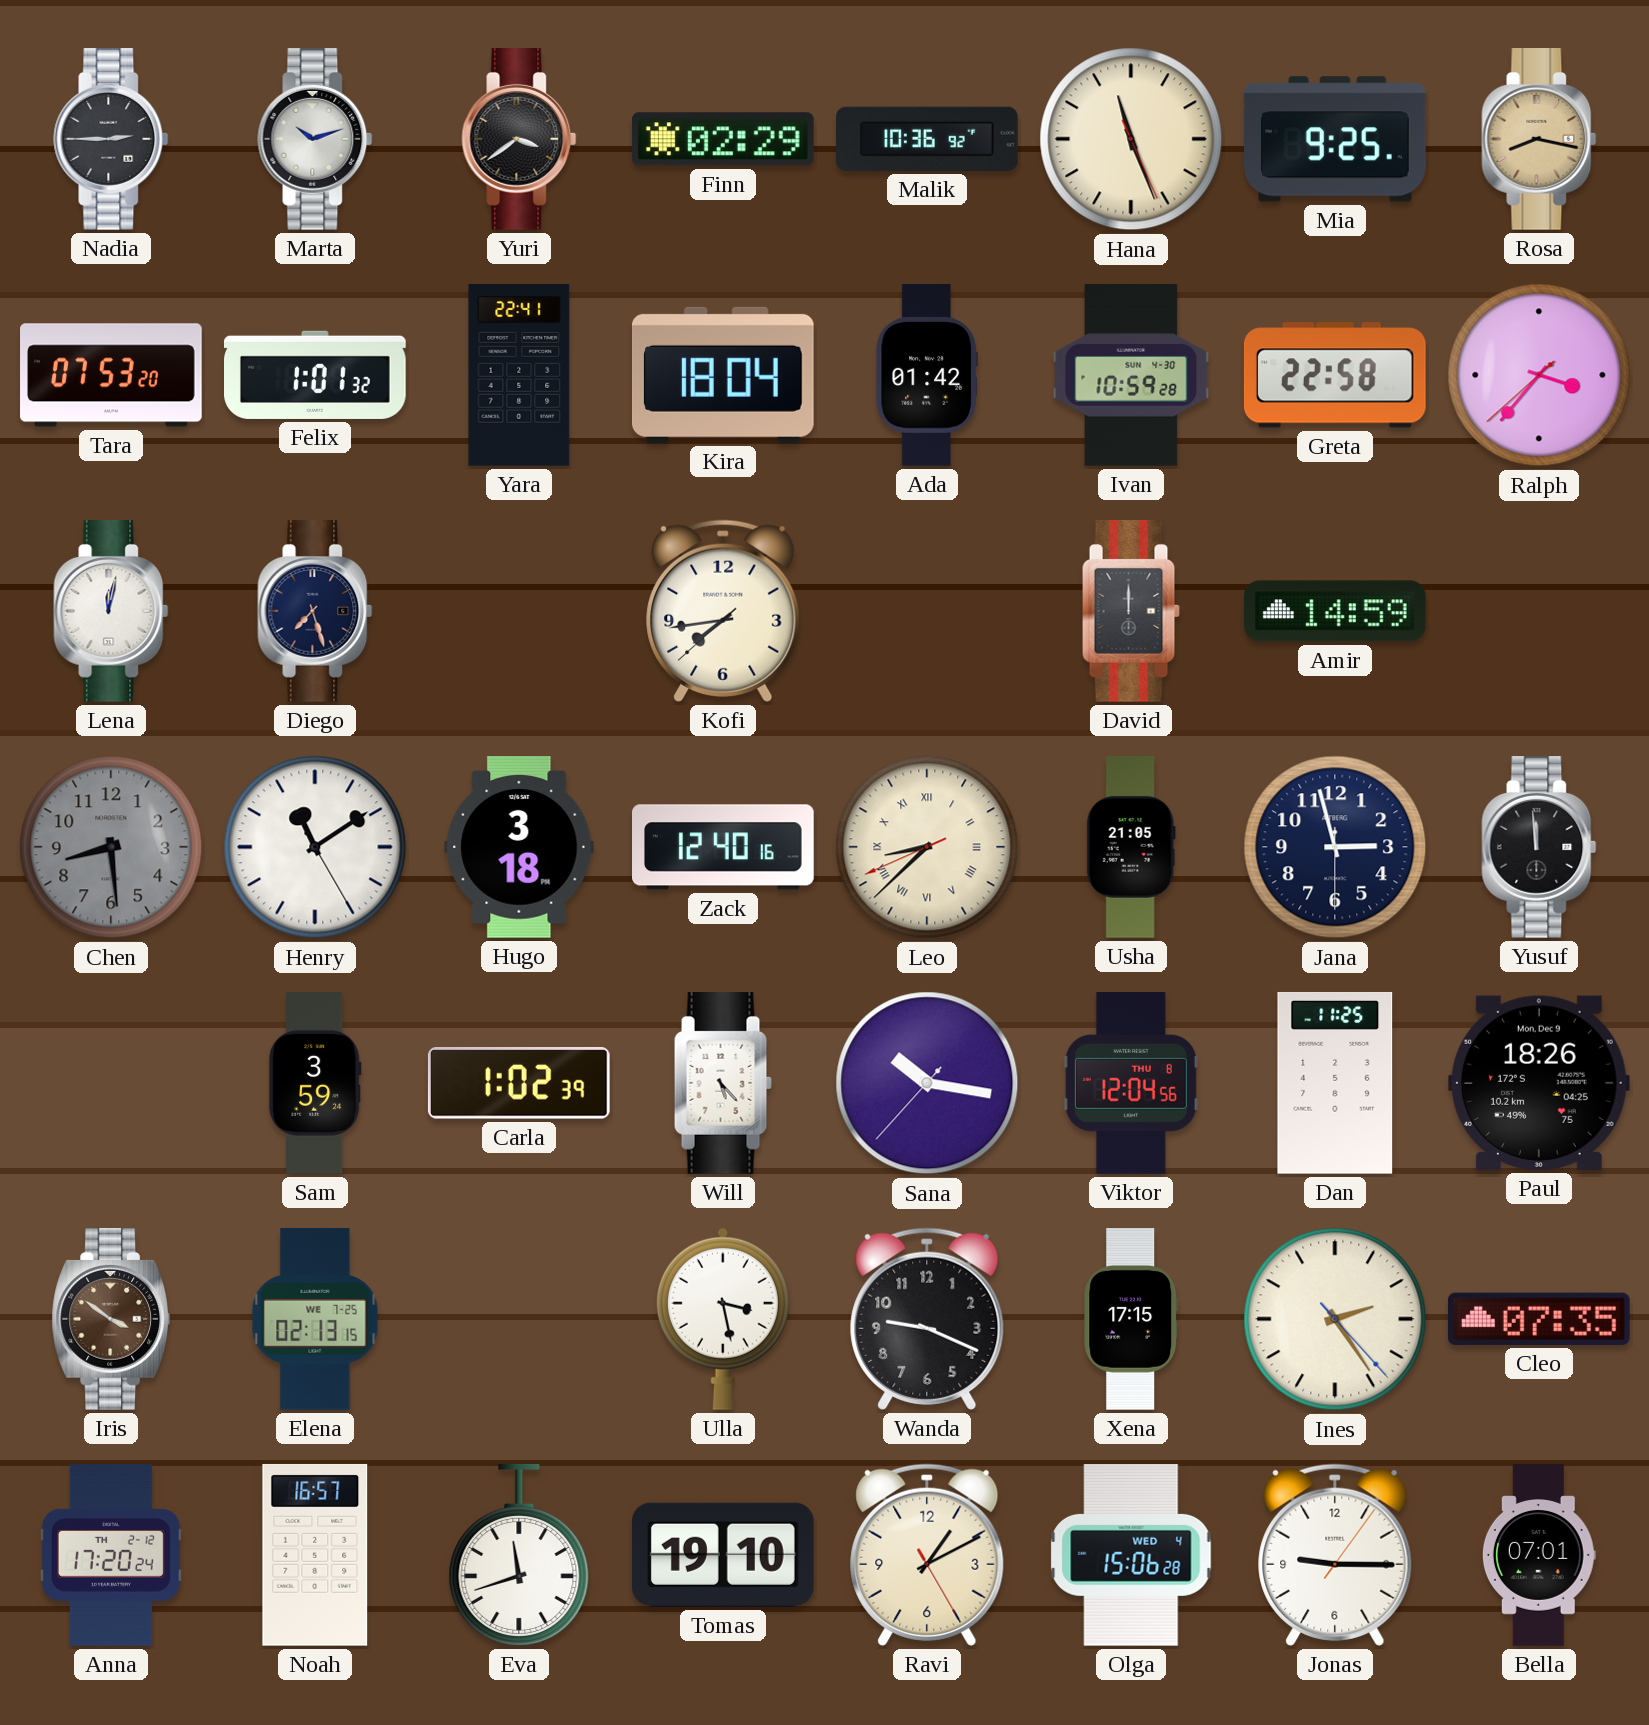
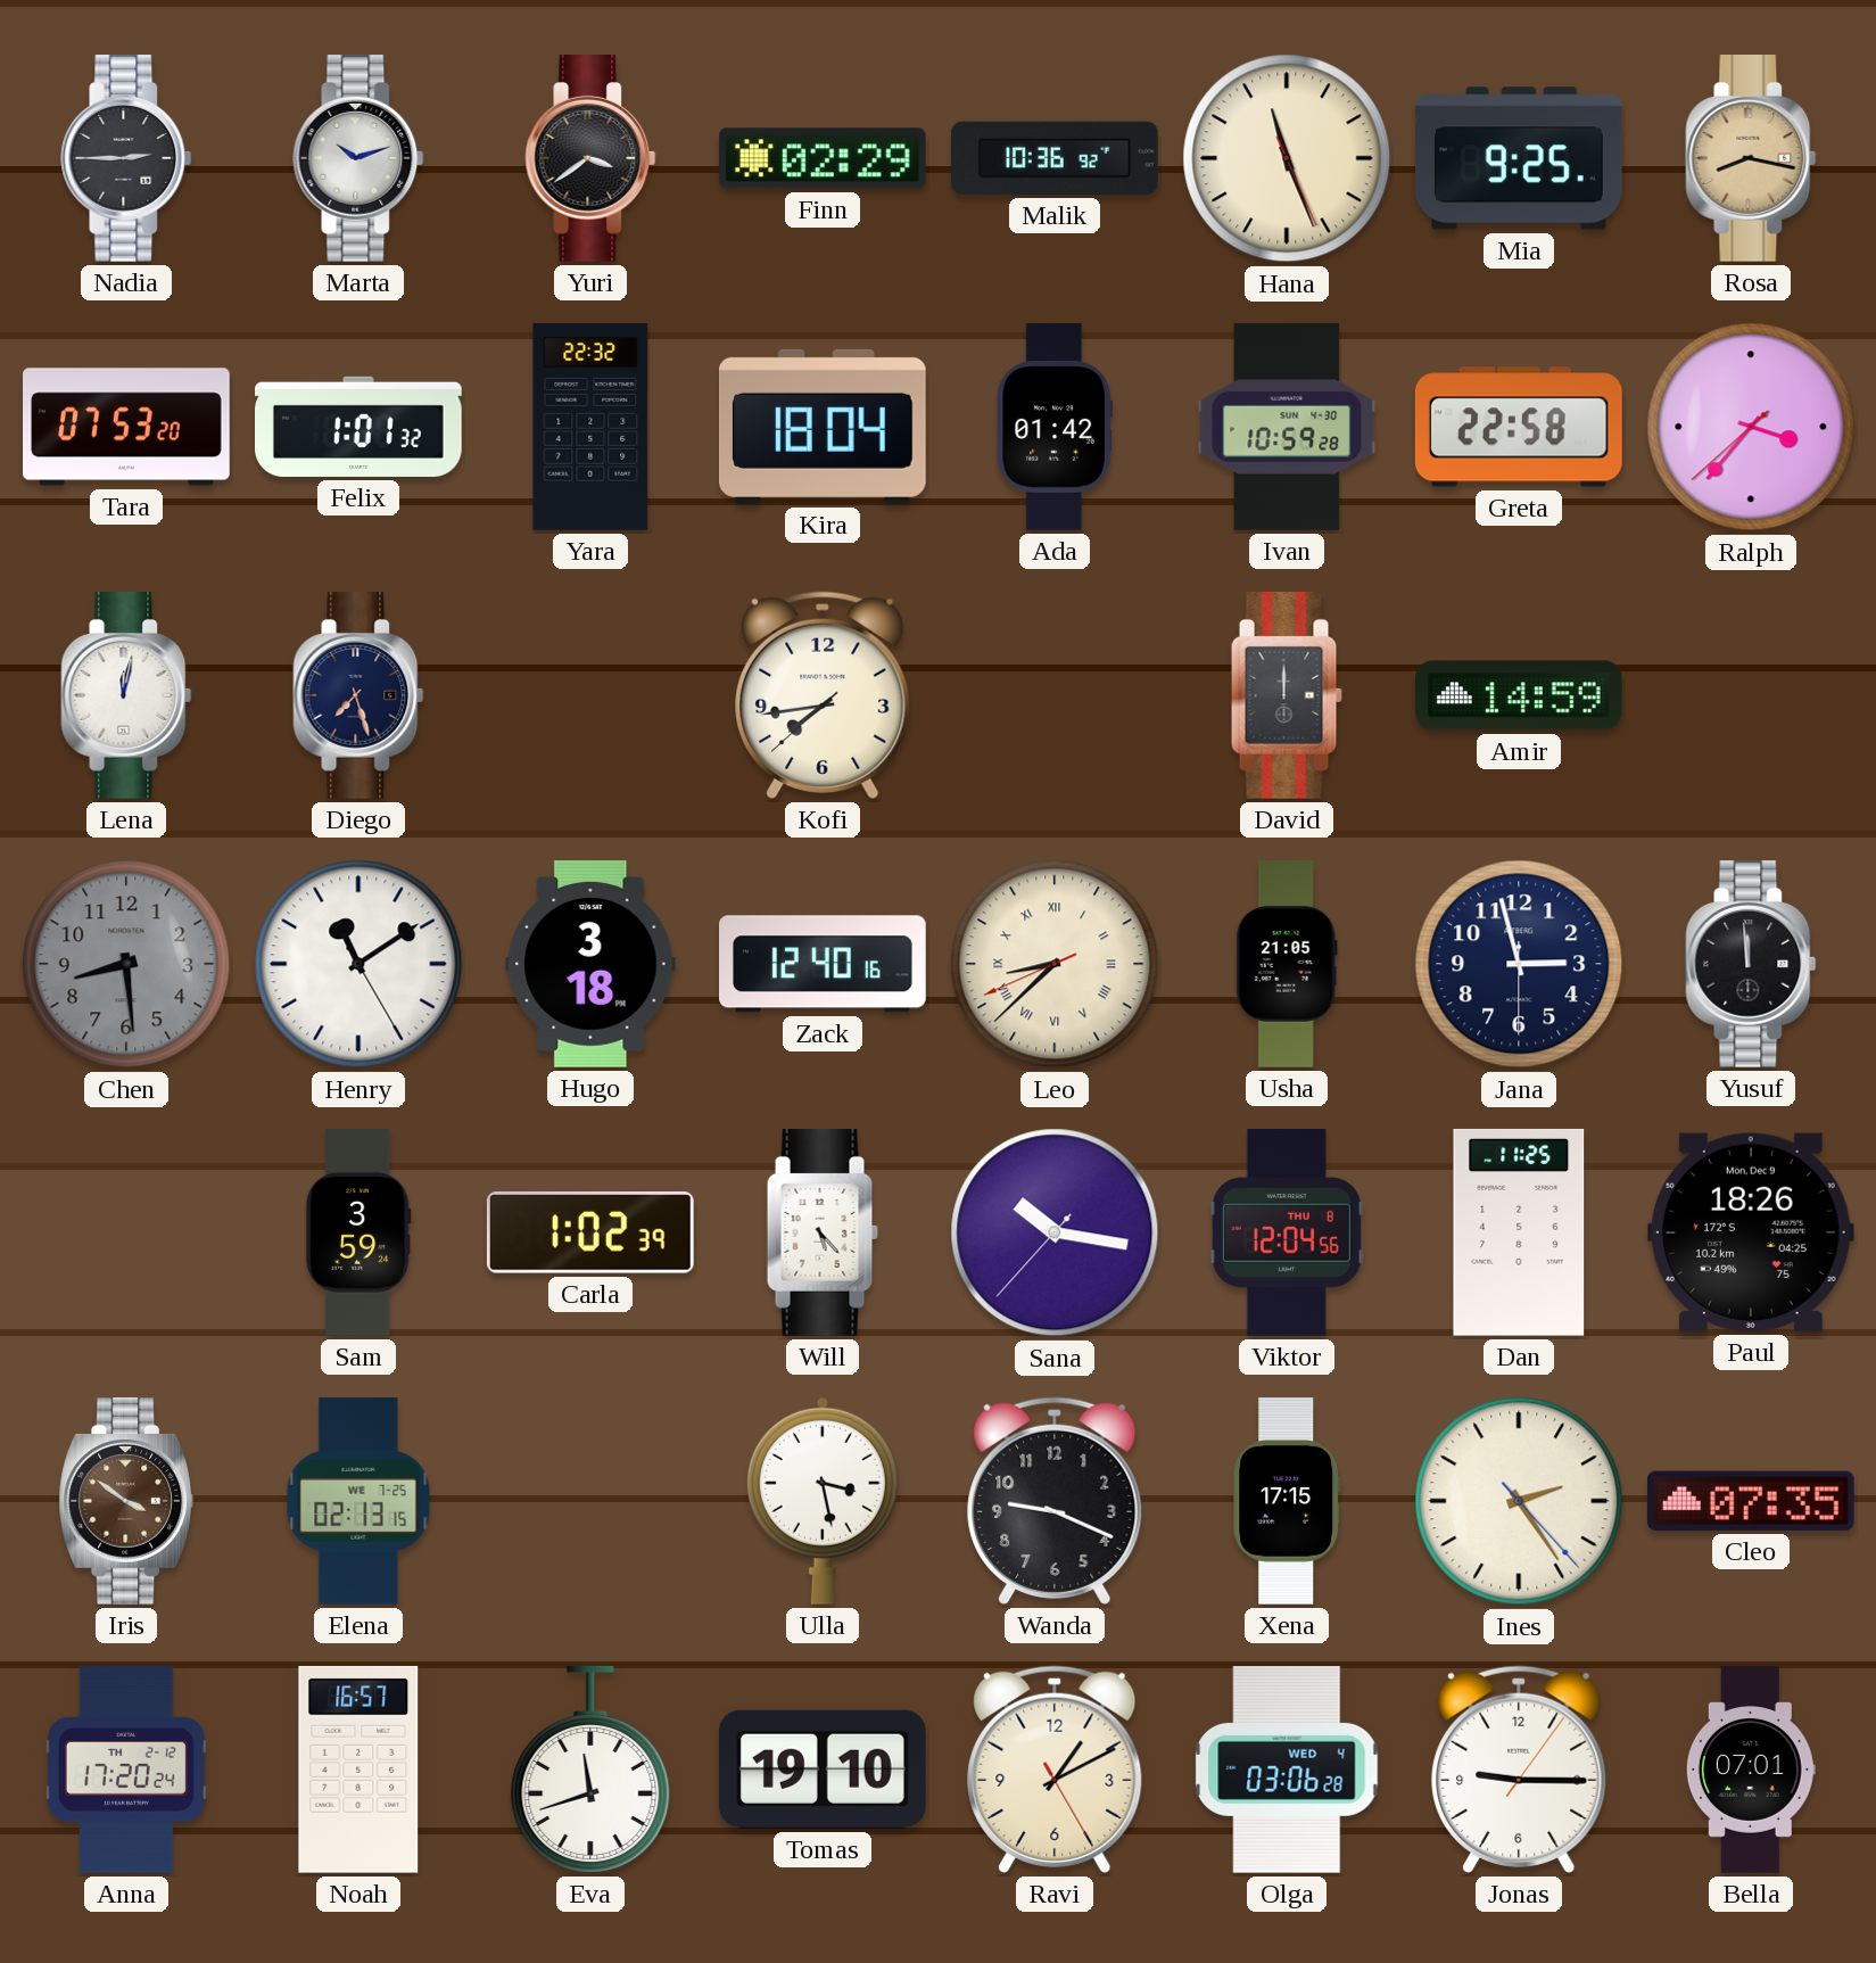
Yara: 22:41 -> 22:32 (590, 427)
Olga: 15:06 -> 03:06 (1287, 1771)
